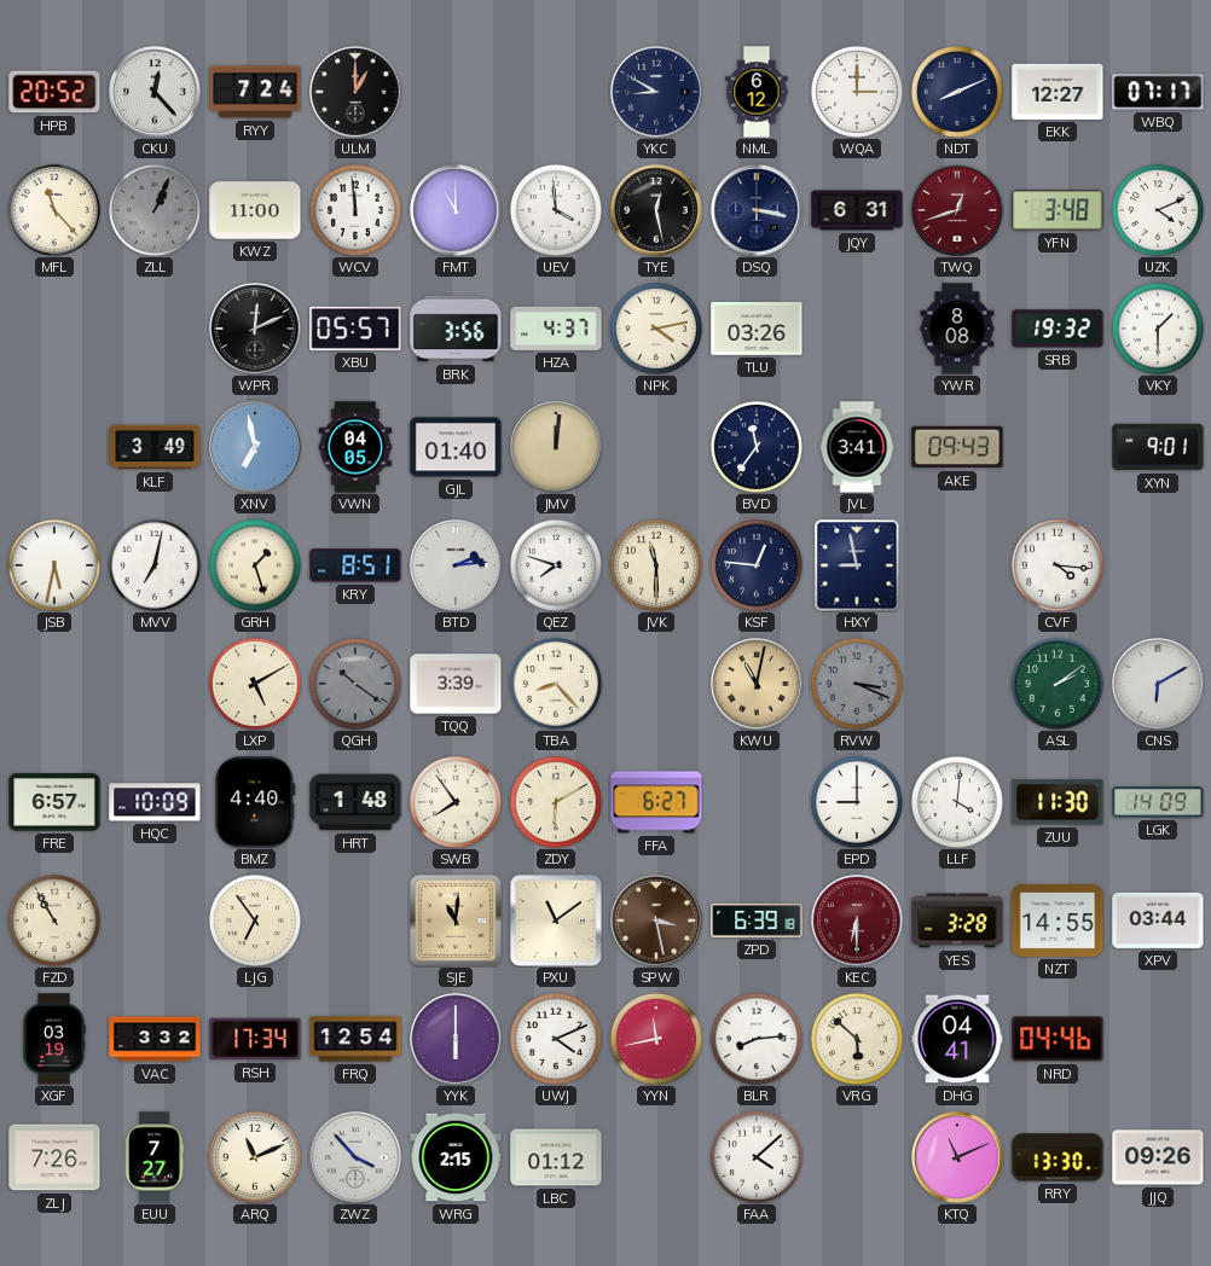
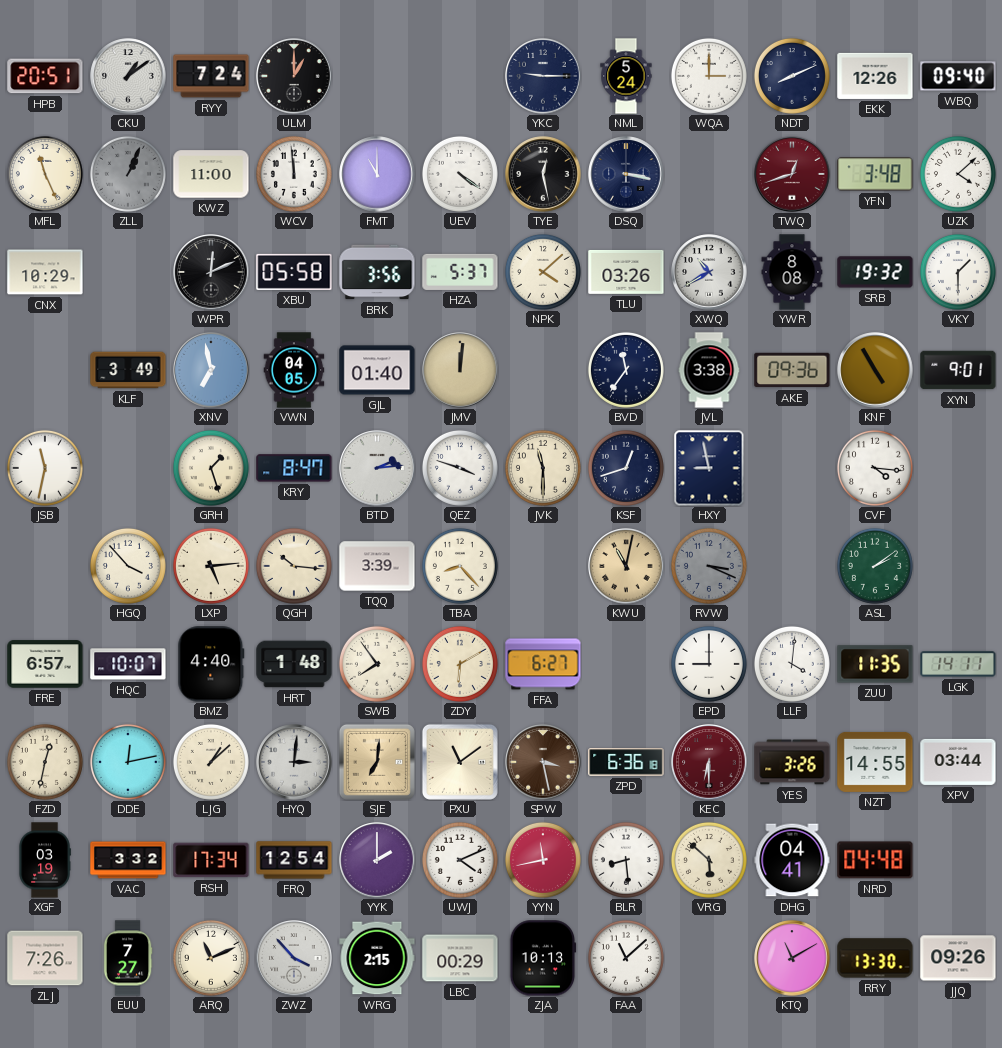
HPB: 20:52 -> 20:51 (45, 76)
CKU: 12:23 -> 1:09 (128, 76)
YKC: 8:50 -> 9:15 (543, 76)
NML: 6:12 -> 5:24 (626, 76)
EKK: 12:27 -> 12:26 (875, 76)
WBQ: 07:17 -> 09:40 (958, 76)
MFL: 11:23 -> 11:26 (45, 174)
UEV: 3:59 -> 4:21 (460, 174)
JQY: 6:31 -> none (857, 210)
UZK: 4:11 -> 4:08 (958, 174)
CNX: none -> 10:29 (45, 272)
XBU: 05:57 -> 05:58 (294, 272)
HZA: 4:37 -> 5:37 (460, 272)
NPK: 4:13 -> 4:08 (543, 272)
XWQ: none -> 10:40 (709, 272)
JVL: 3:41 -> 3:38 (709, 370)
AKE: 09:43 -> 09:36 (792, 370)
KNF: none -> 4:55 (875, 370)
JSB: 5:32 -> 11:32 (45, 468)
MVV: 7:02 -> none (155, 565)
KRY: 8:51 -> 8:47 (294, 468)
QEZ: 7:48 -> 3:48 (460, 468)
KSF: 12:46 -> 12:42 (626, 468)
HGQ: none -> 3:53 (128, 566)
LXP: 5:10 -> 5:14 (211, 566)
QGH: 10:21 -> 10:16 (294, 566)
QGH dial: grey -> cream (294, 566)
CNS: 6:10 -> none (1158, 684)
HQC: 10:09 -> 10:07 (128, 664)
ZUU: 11:30 -> 11:35 (875, 664)
LGK: 14:09 -> 14:11 (958, 664)
FZD: 10:55 -> 12:32 (45, 762)
DDE: none -> 12:13 (128, 762)
LJG: 6:54 -> 1:08 (211, 762)
HYQ: none -> 3:01 (294, 762)
SJE: 11:01 -> 7:01 (377, 762)
ZPD: 6:39 -> 6:36 (626, 762)
YES: 3:28 -> 3:26 (792, 762)
YYK: 6:00 -> 2:00 (377, 860)
BLR: 8:14 -> 8:29 (626, 860)
NRD: 04:46 -> 04:48 (875, 860)
LBC: 01:12 -> 00:29 (460, 958)
ZJA: none -> 10:13 (543, 958)
FAA: 4:08 -> 11:08 (626, 958)
KTQ: 11:11 -> 11:10 (792, 958)
